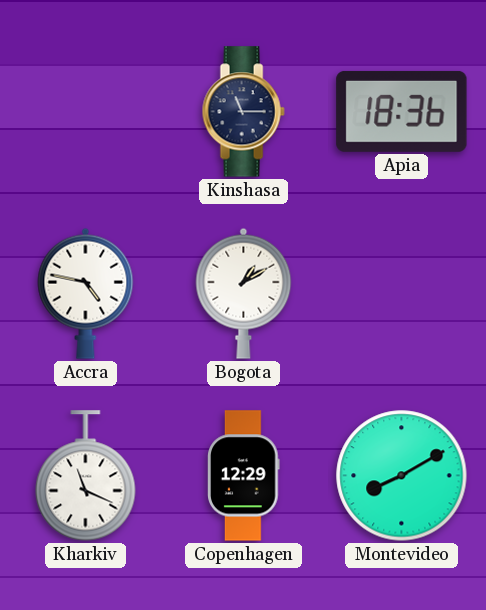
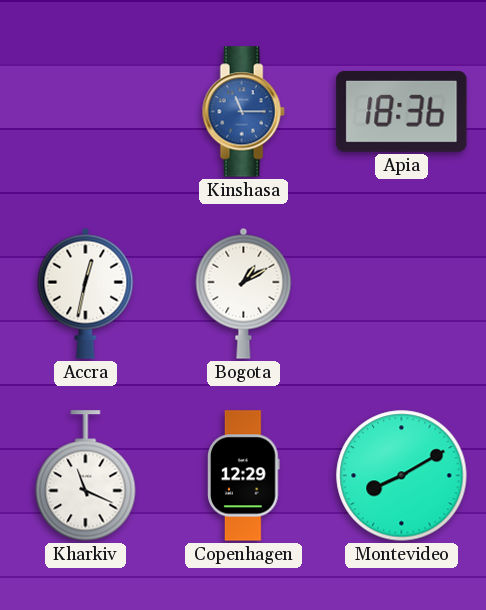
Kinshasa dial: navy -> blue (243, 112)
Accra: 4:47 -> 12:32 (86, 293)
